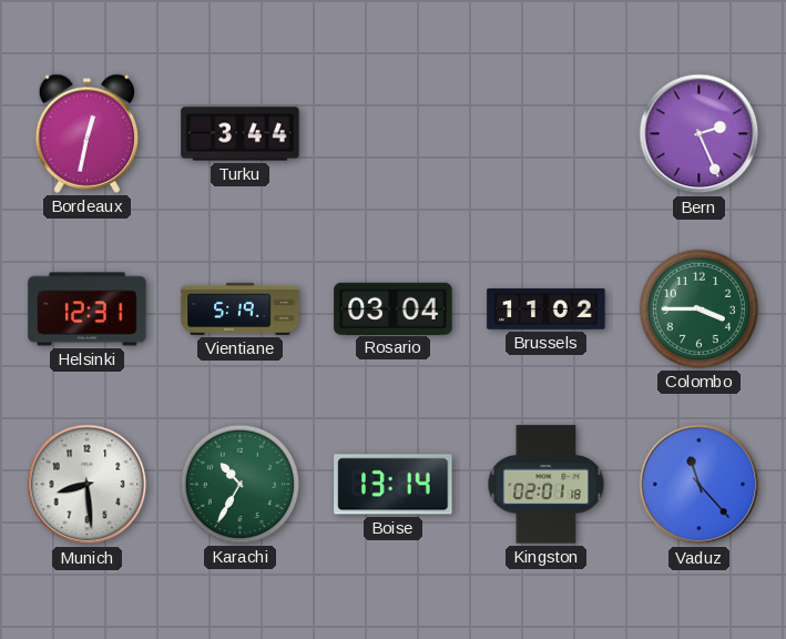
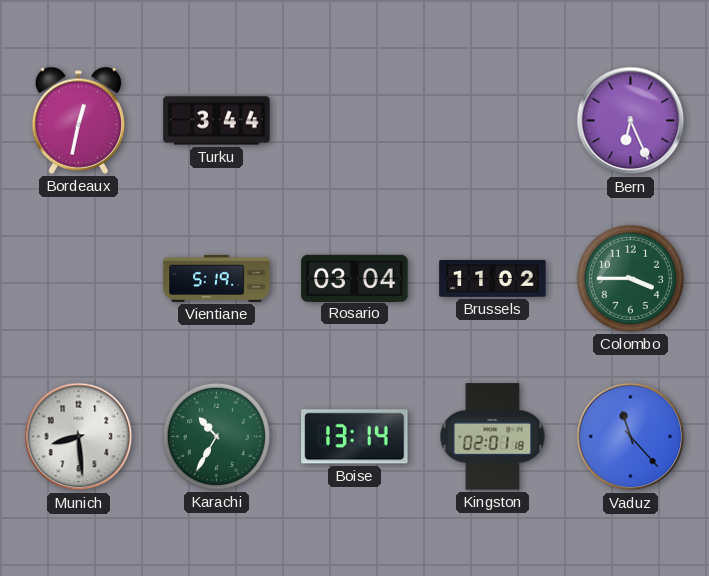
Bern: 2:26 -> 6:26 (631, 121)
Helsinki: 12:31 -> none (88, 310)
